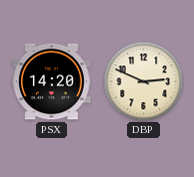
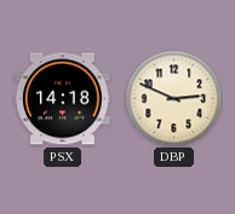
PSX: 14:20 -> 14:18 (63, 99)
